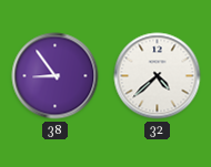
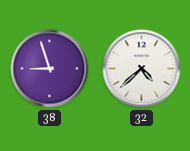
38: 8:54 -> 8:57 (50, 69)
